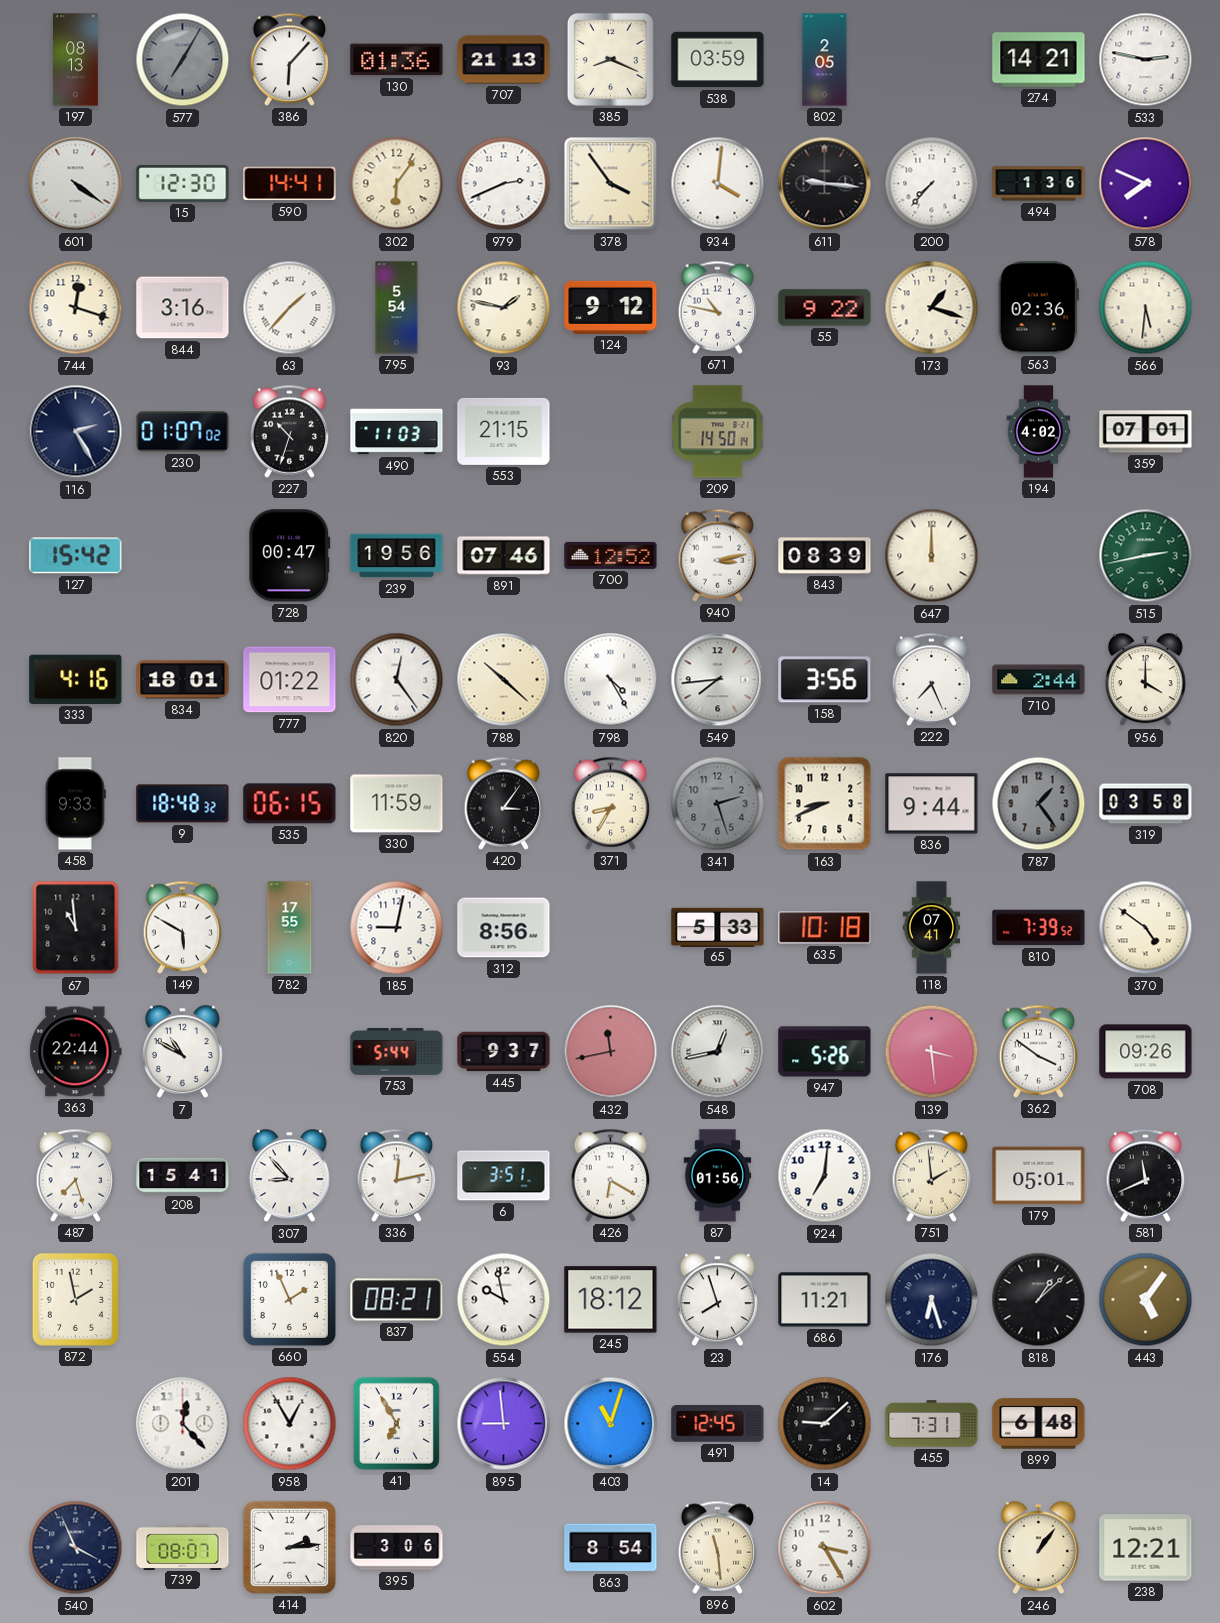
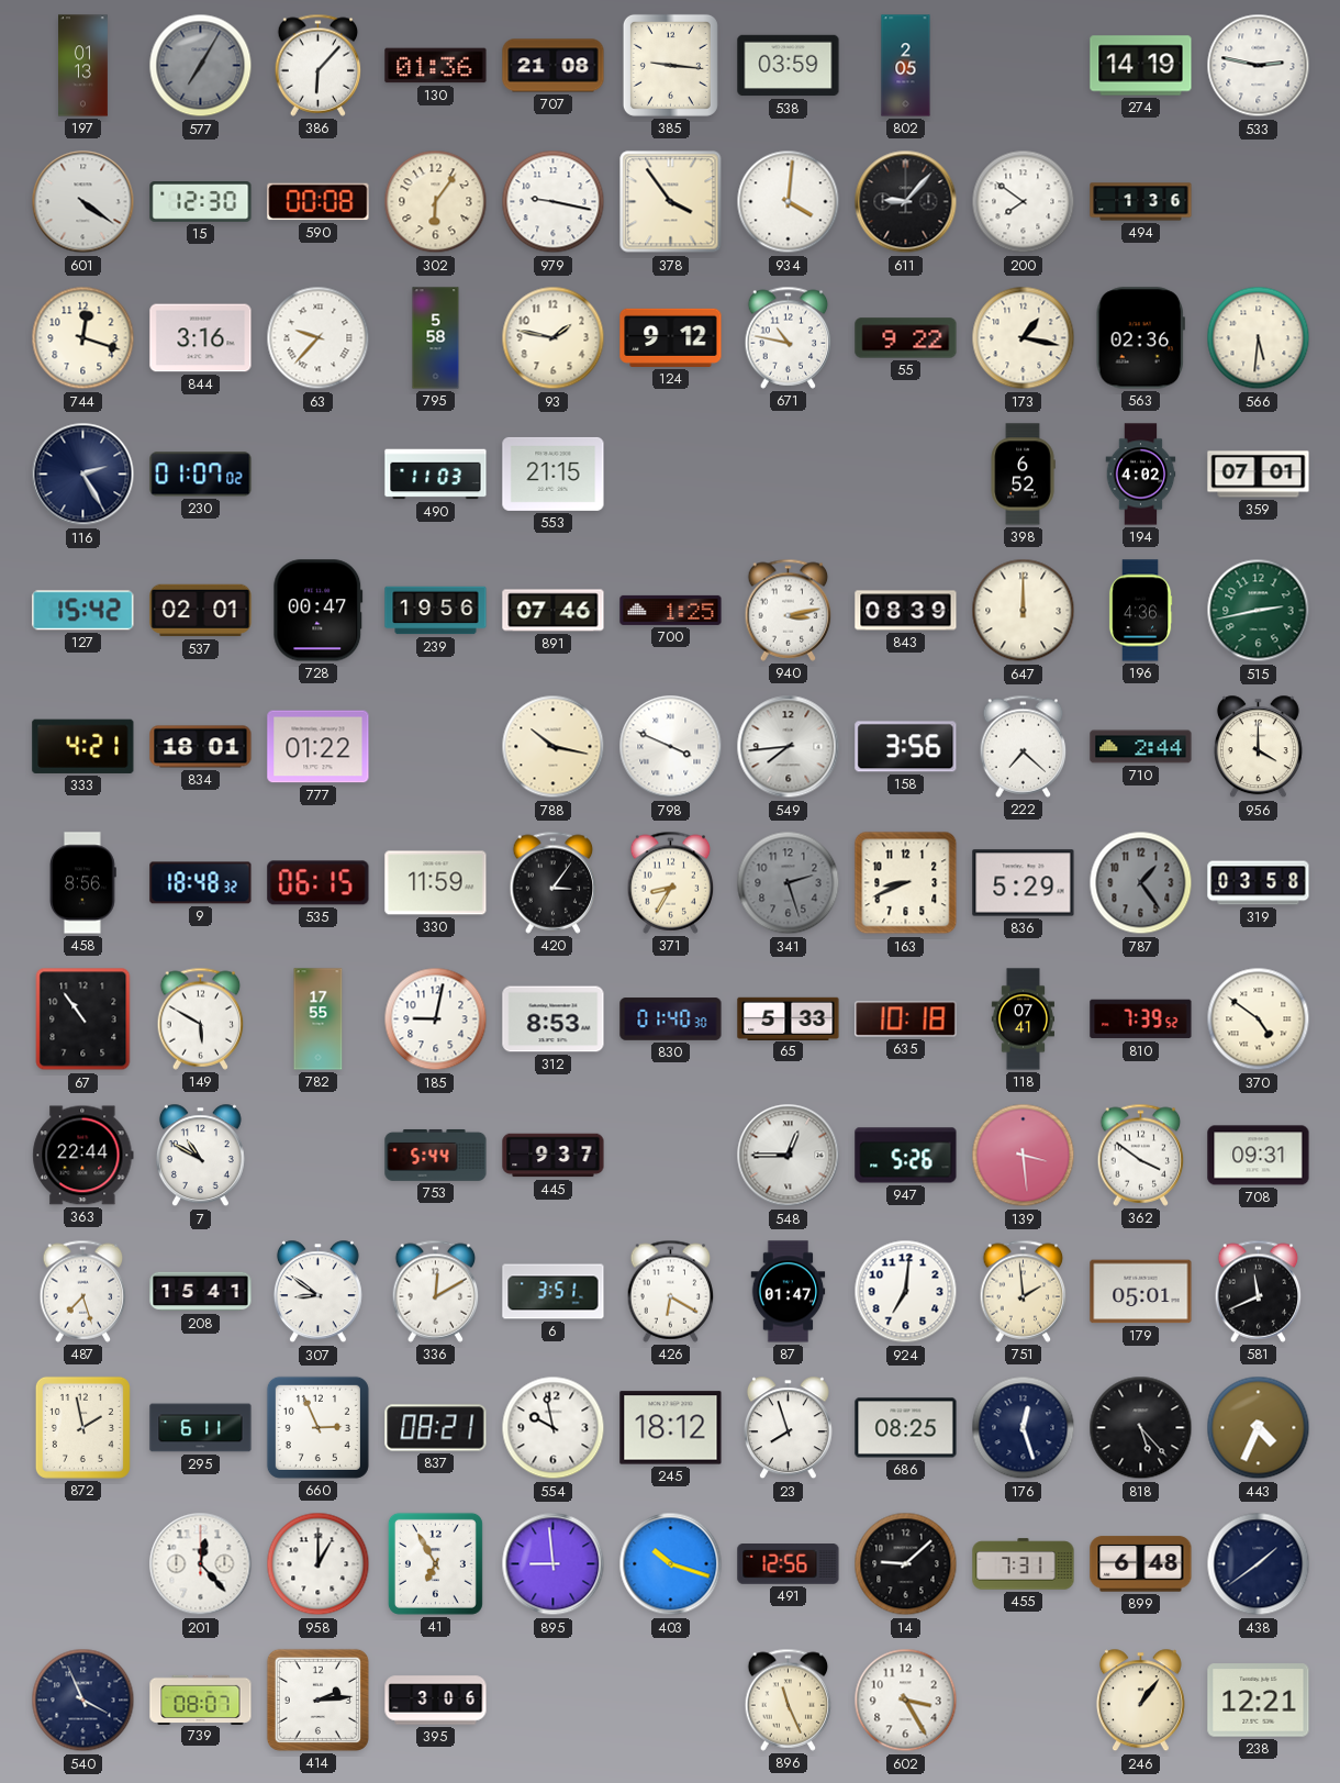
197: 08:13 -> 01:13 (83, 66)
707: 21:13 -> 21:08 (554, 66)
385: 8:19 -> 9:16 (670, 65)
274: 14:21 -> 14:19 (1141, 66)
590: 14:41 -> 00:08 (319, 202)
979: 2:41 -> 9:17 (554, 202)
611: 9:16 -> 9:07 (906, 202)
200: 7:37 -> 7:51 (1024, 202)
578: 7:49 -> none (1146, 184)
63: 1:37 -> 9:37 (319, 338)
795: 5:54 -> 5:58 (436, 338)
173: 1:18 -> 1:17 (1024, 338)
227: 10:33 -> none (290, 431)
209: 14:50 -> none (718, 432)
398: none -> 6:52 (1023, 475)
537: none -> 02:01 (201, 611)
700: 12:52 -> 1:25 (671, 610)
196: none -> 4:36 (1140, 611)
333: 4:16 -> 4:21 (83, 746)
820: 12:24 -> none (397, 680)
788: 10:22 -> 10:17 (554, 747)
798: 4:25 -> 3:49 (671, 747)
222: 7:26 -> 7:22 (1024, 746)
458: 9:33 -> 8:56 (82, 883)
836: 9:44 -> 5:29 (1024, 883)
67: 10:59 -> 10:54 (83, 1019)
312: 8:56 -> 8:53 (554, 1019)
830: none -> 01:40 (671, 1019)
432: 11:43 -> none (611, 1052)
548: 12:43 -> 12:45 (789, 1156)
708: 09:26 -> 09:31 (1259, 1156)
307: 8:53 -> 8:51 (317, 1292)
336: 12:13 -> 12:10 (436, 1291)
87: 01:56 -> 01:47 (789, 1292)
295: none -> 6:11 (201, 1428)
660: 1:56 -> 2:56 (317, 1427)
686: 11:21 -> 08:25 (906, 1428)
176: 6:27 -> 12:27 (1024, 1428)
818: 1:08 -> 5:23 (1141, 1428)
443: 5:06 -> 4:34 (1259, 1428)
958: 12:55 -> 1:00 (319, 1564)
403: 11:03 -> 10:18 (671, 1564)
491: 12:45 -> 12:56 (789, 1564)
438: none -> 1:39 (1259, 1564)
863: 8:54 -> none (611, 1548)
896: 11:29 -> 11:26 (789, 1700)
